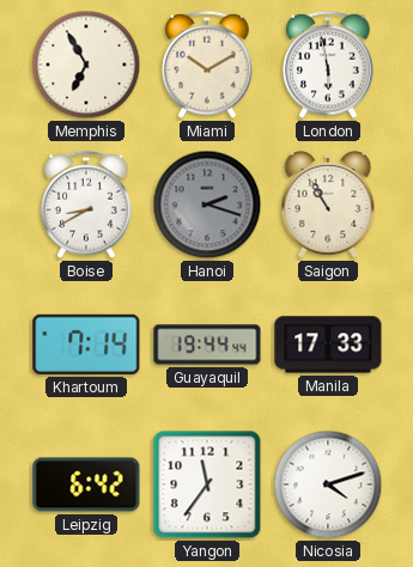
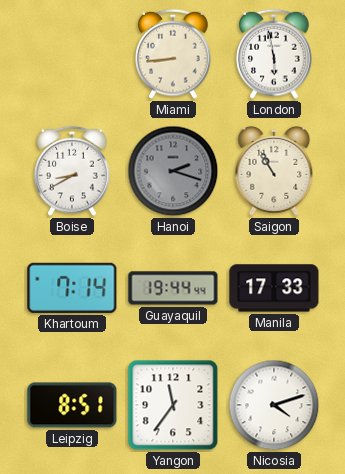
Memphis: 6:55 -> none (86, 65)
Miami: 10:10 -> 8:44 (173, 54)
Leipzig: 6:42 -> 8:51 (72, 405)
